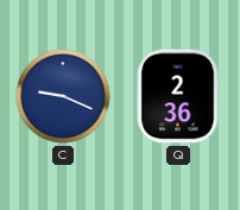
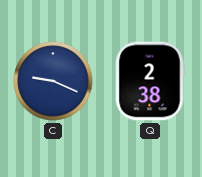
Q: 2:36 -> 2:38 (150, 81)
